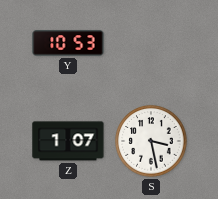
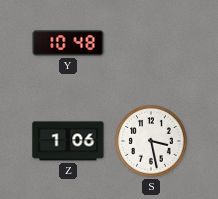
Y: 10:53 -> 10:48 (68, 43)
Z: 1:07 -> 1:06 (68, 141)
